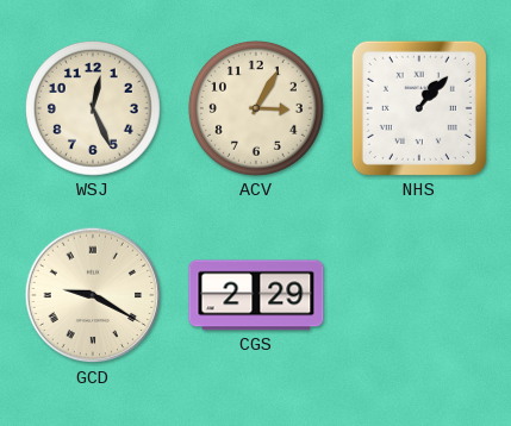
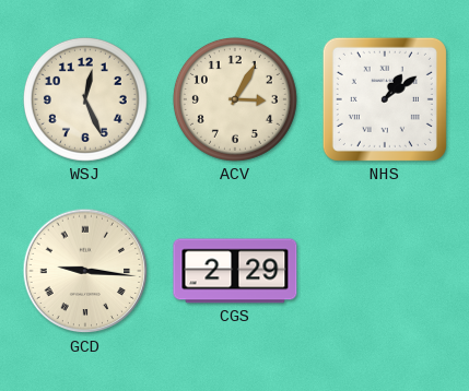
NHS: 1:07 -> 1:09 (385, 99)
GCD: 9:20 -> 9:16 (85, 271)
